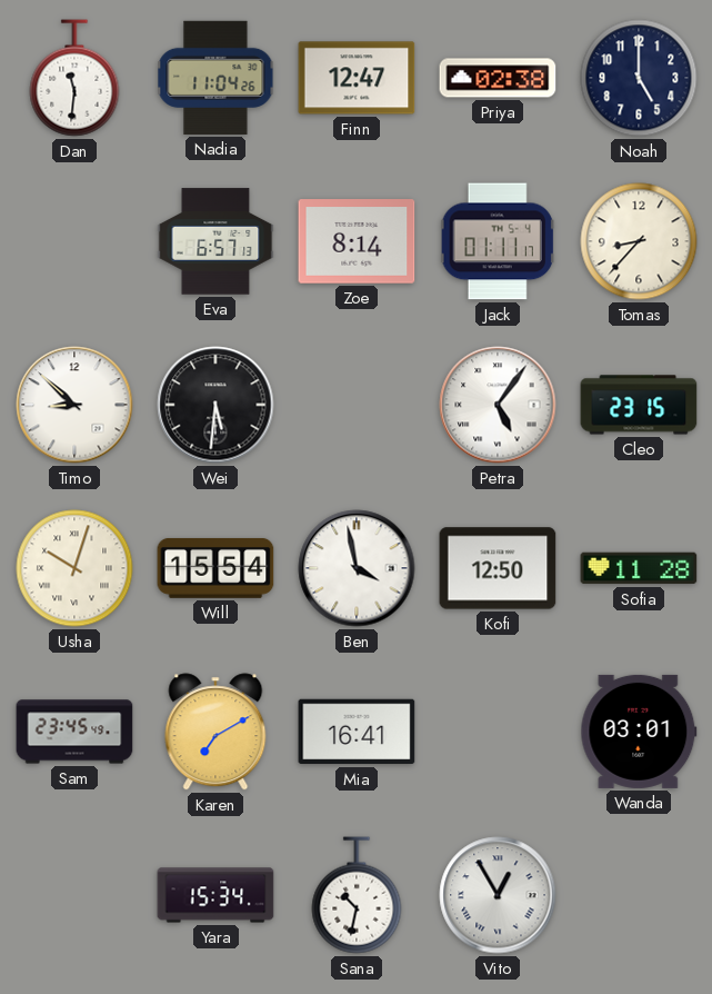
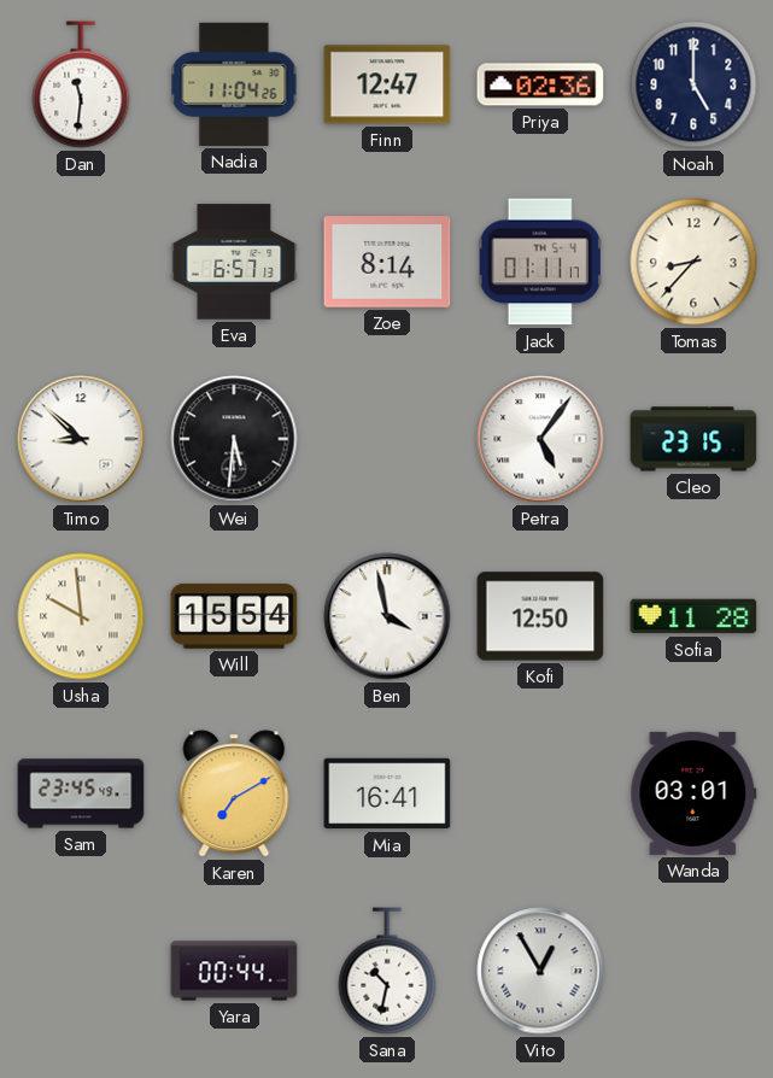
Priya: 02:38 -> 02:36 (540, 84)
Usha: 10:03 -> 9:59 (81, 616)
Yara: 15:34 -> 00:44 (234, 971)
